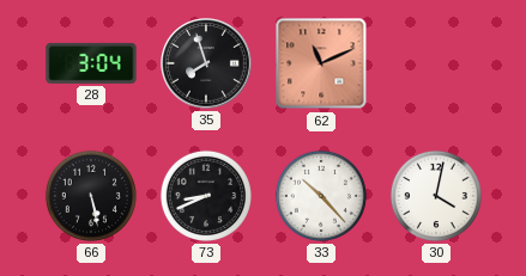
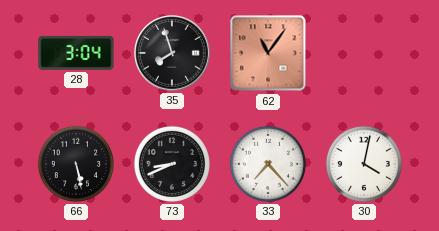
62: 11:11 -> 11:06 (268, 53)
33: 10:23 -> 7:23 (268, 164)
